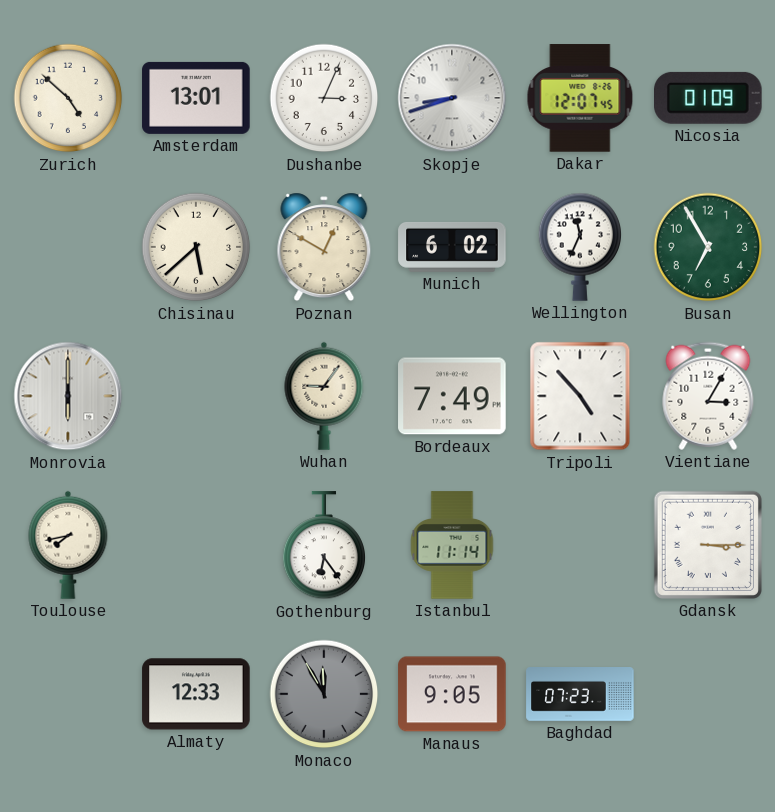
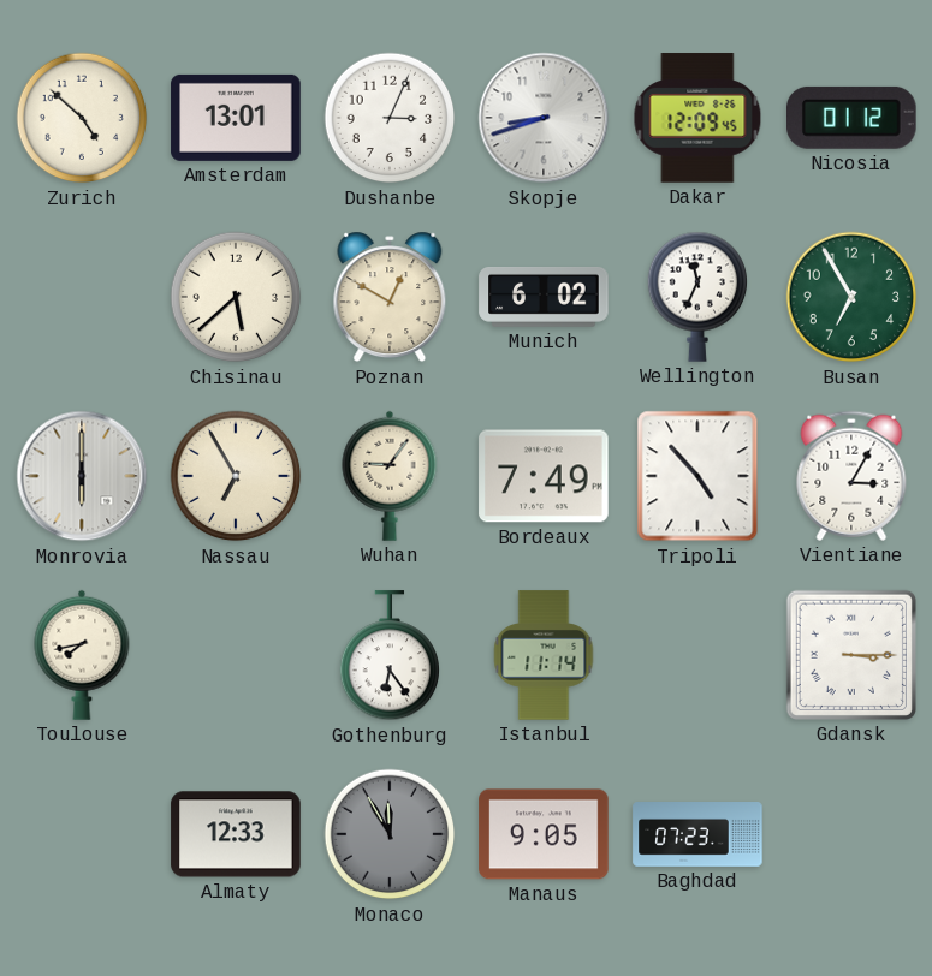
Dakar: 12:07 -> 12:09 (697, 118)
Nicosia: 01:09 -> 01:12 (853, 118)
Nassau: none -> 6:55 (236, 476)
